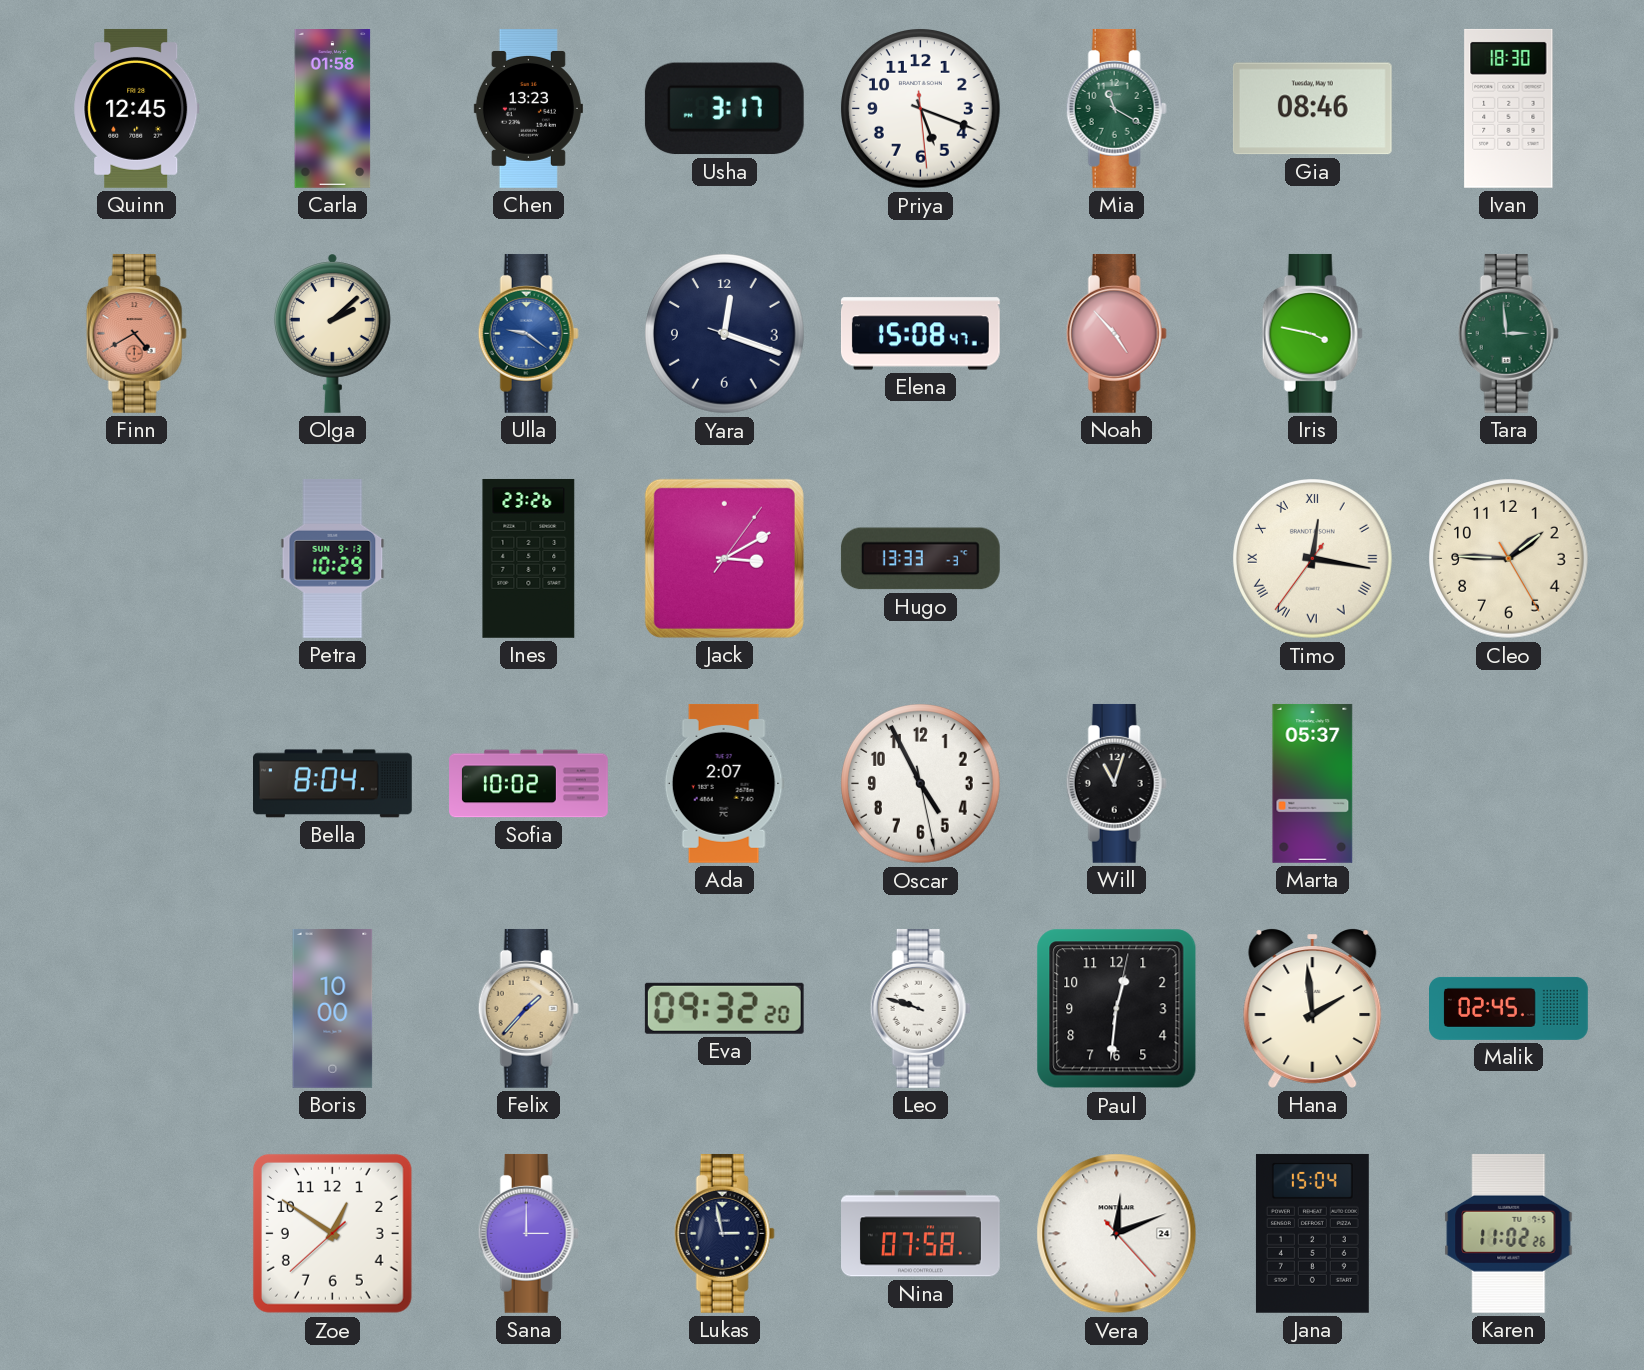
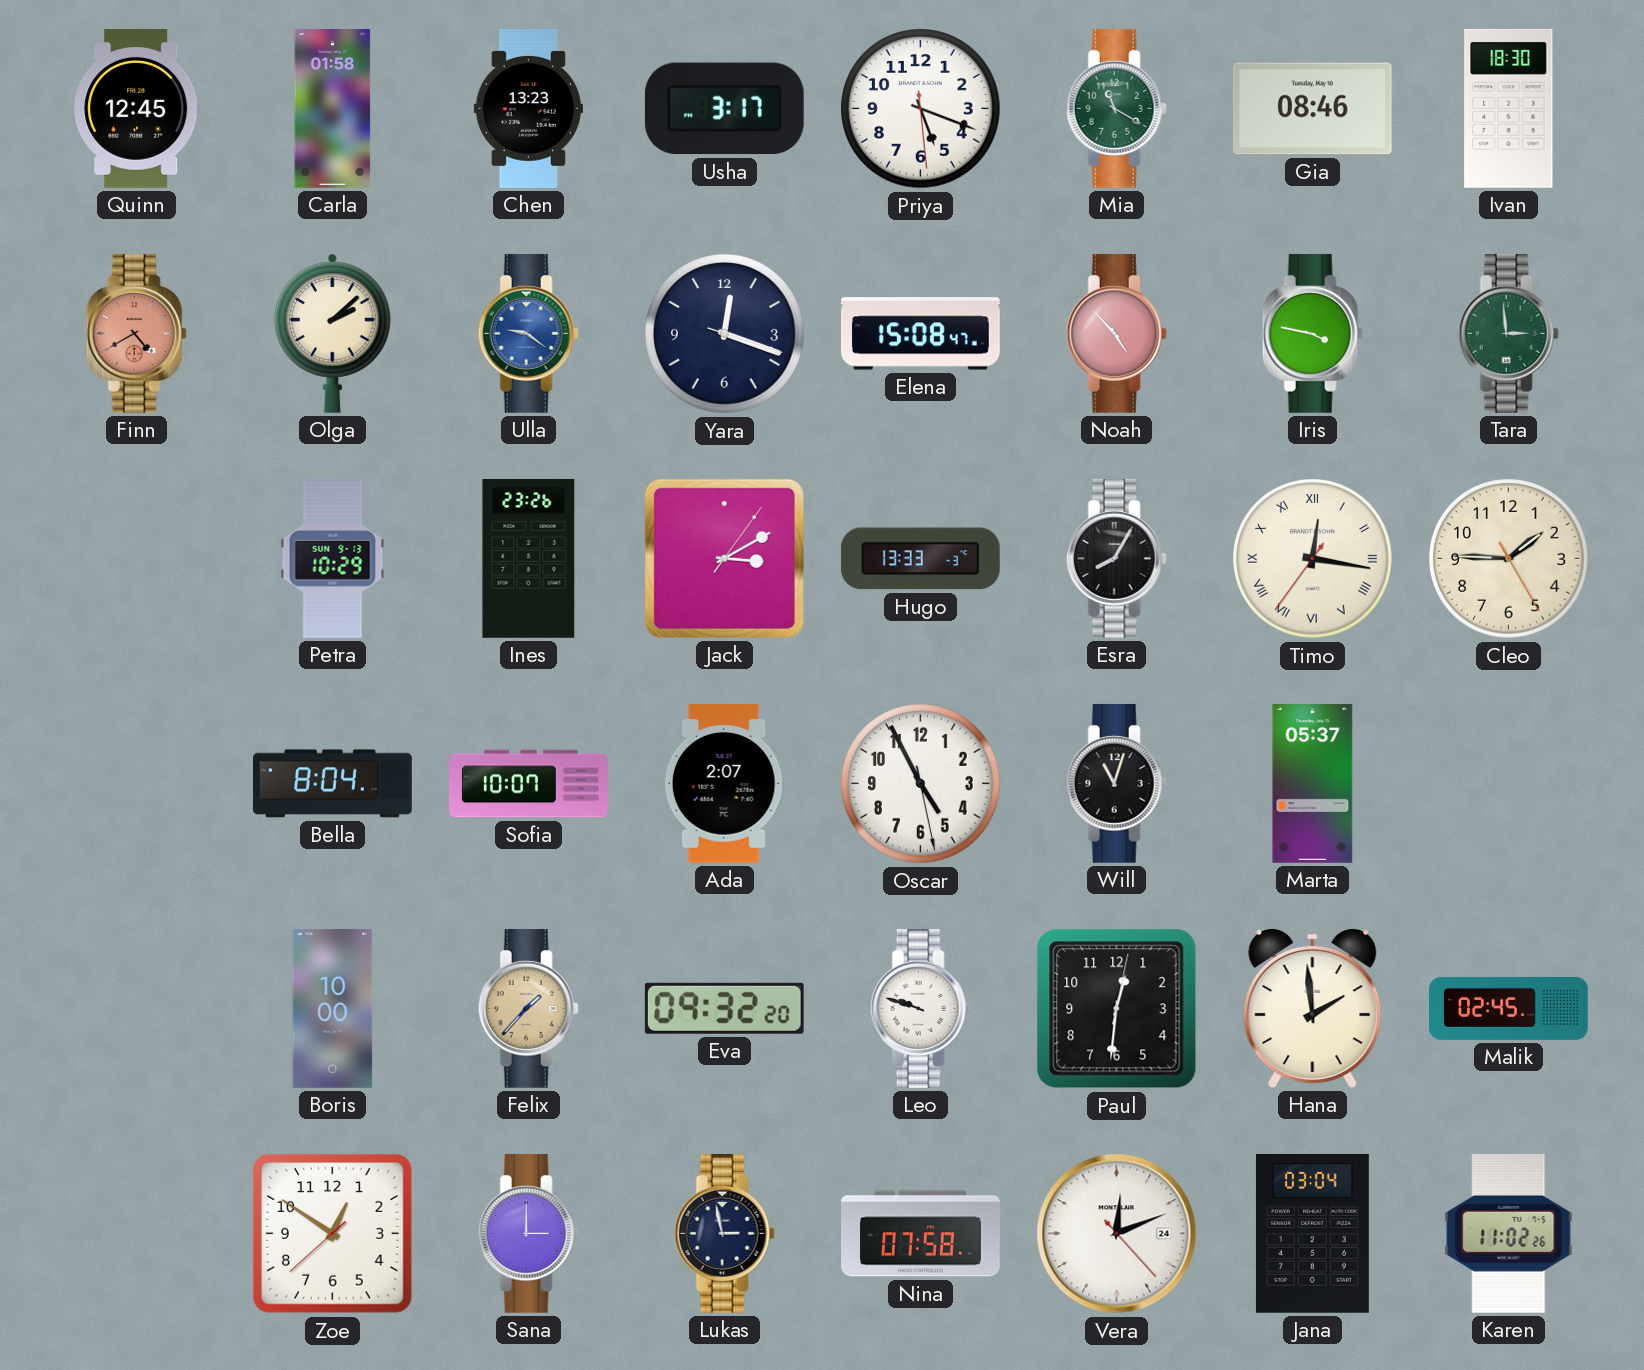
Esra: none -> 8:05 (1116, 558)
Sofia: 10:02 -> 10:07 (529, 784)
Jana: 15:04 -> 03:04 (1312, 1233)
